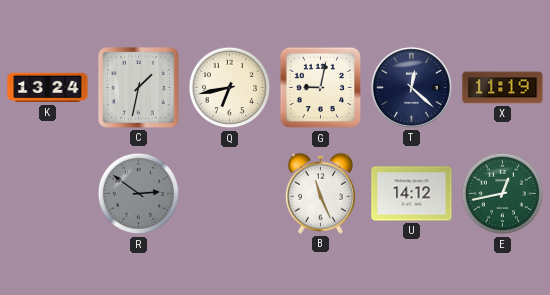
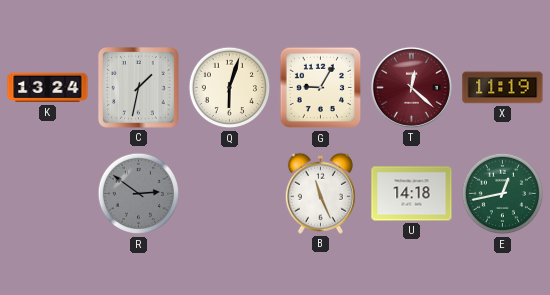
Q: 6:43 -> 6:03 (230, 88)
G: 9:02 -> 9:05 (321, 88)
T dial: navy -> burgundy (411, 87)
U: 14:12 -> 14:18 (412, 194)
